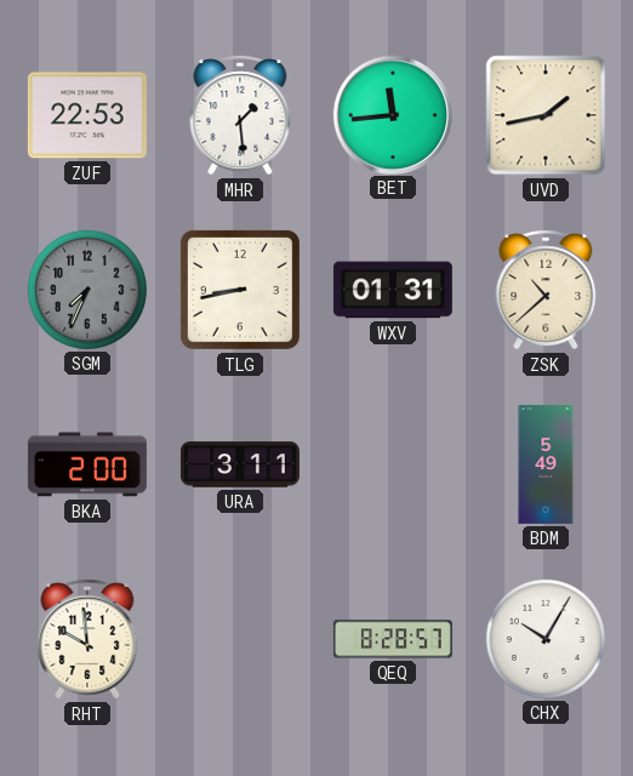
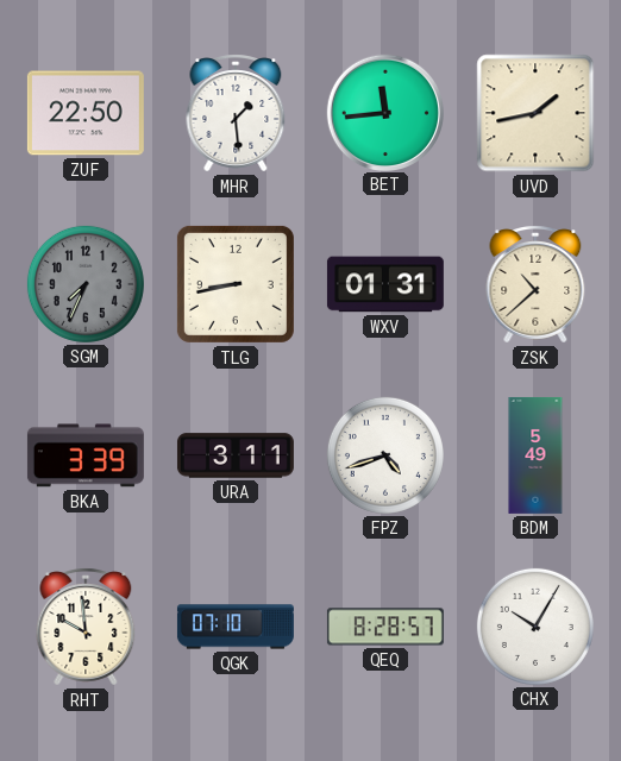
ZUF: 22:53 -> 22:50 (86, 113)
BKA: 2:00 -> 3:39 (86, 455)
FPZ: none -> 4:42 (385, 455)
QGK: none -> 07:10 (236, 627)
